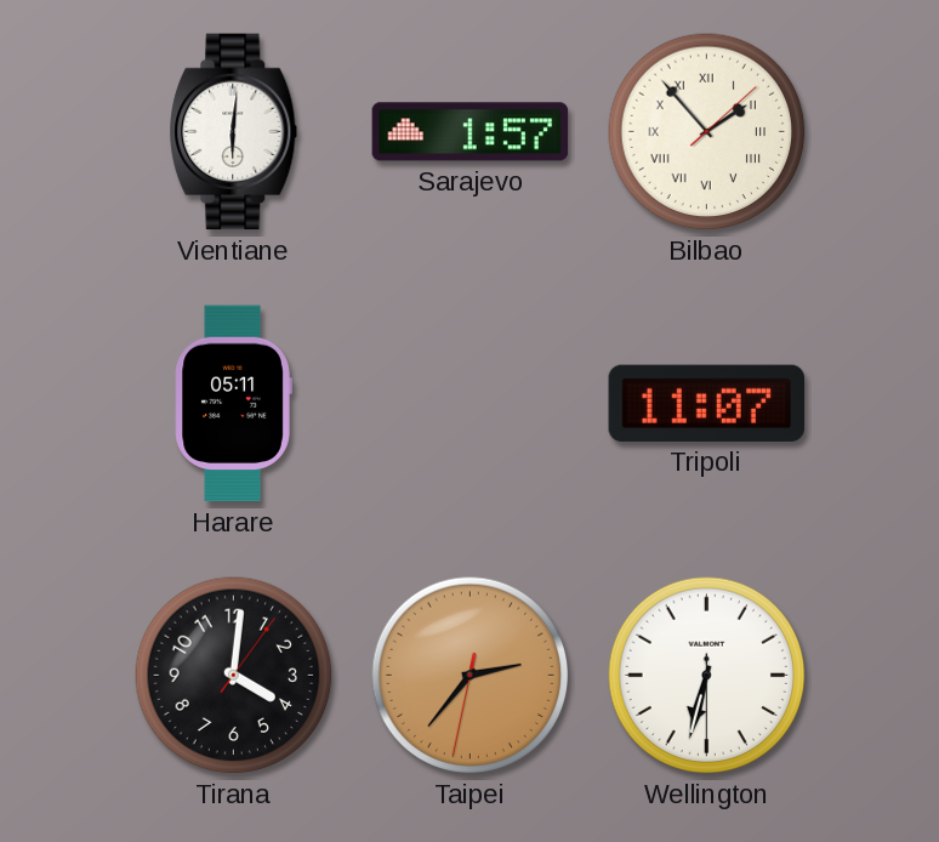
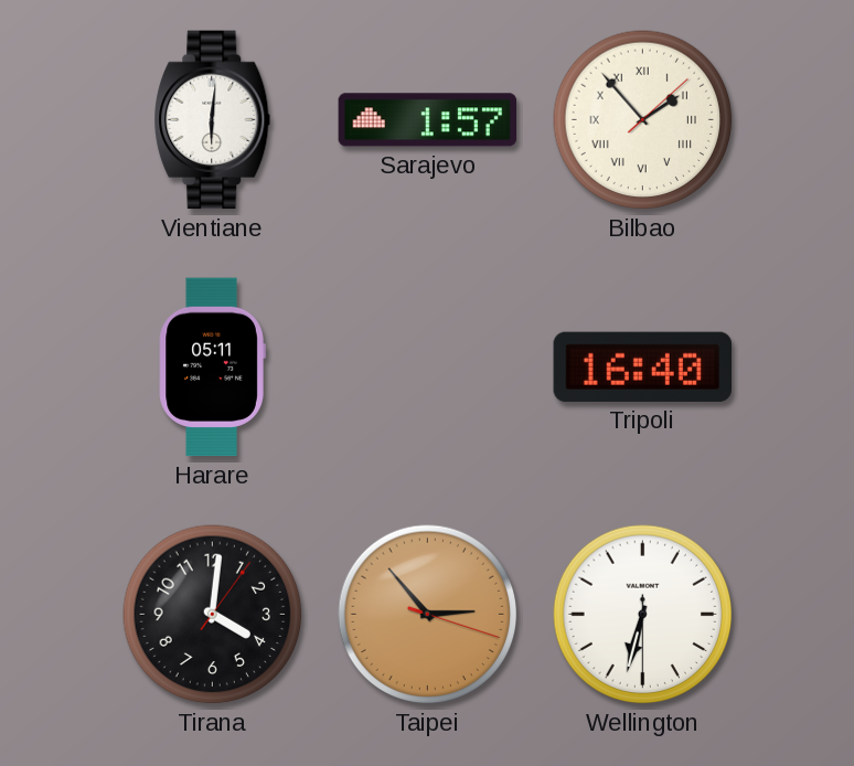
Tripoli: 11:07 -> 16:40 (642, 366)
Taipei: 2:36 -> 2:53 (428, 615)
